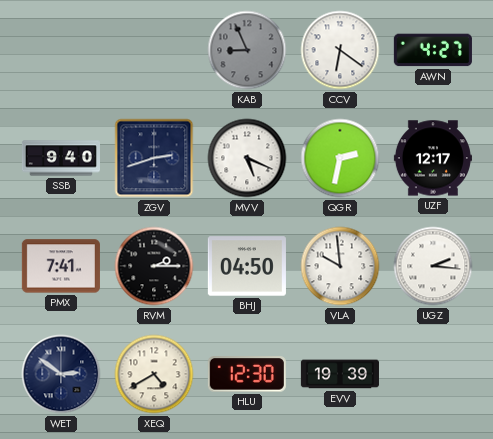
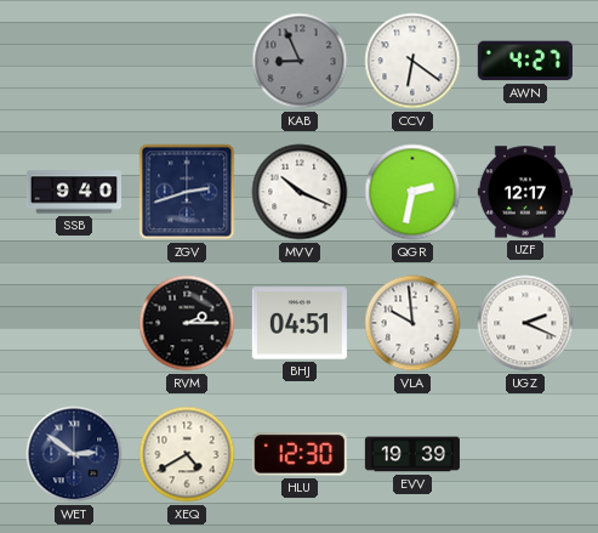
MVV: 5:19 -> 10:19 (300, 192)
PMX: 7:41 -> none (61, 266)
BHJ: 04:50 -> 04:51 (300, 323)
UGZ: 2:16 -> 2:19 (525, 323)
